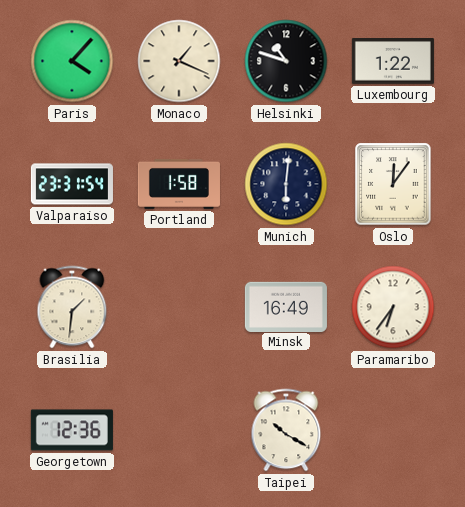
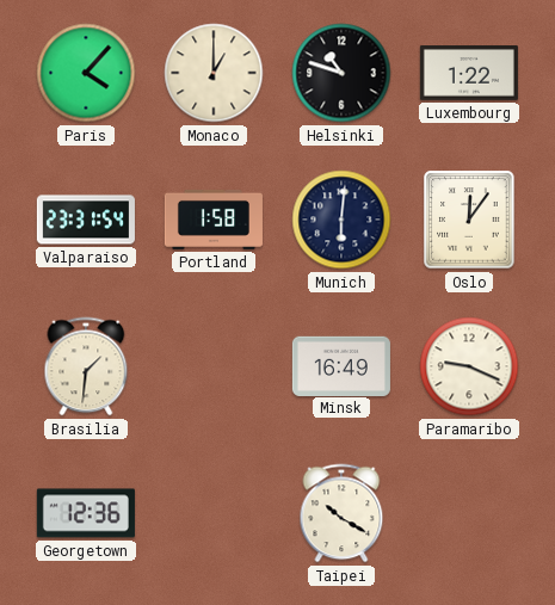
Monaco: 1:19 -> 1:00 (214, 73)
Paramaribo: 6:36 -> 9:19 (469, 366)
